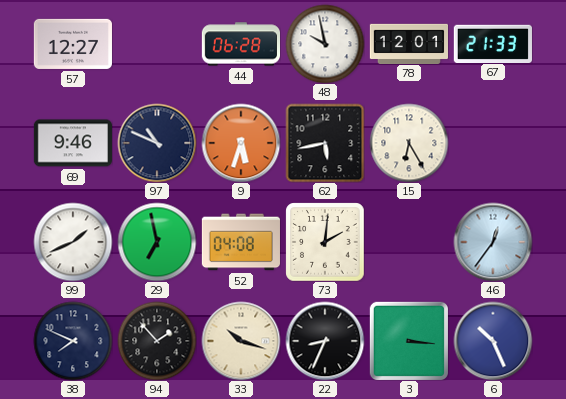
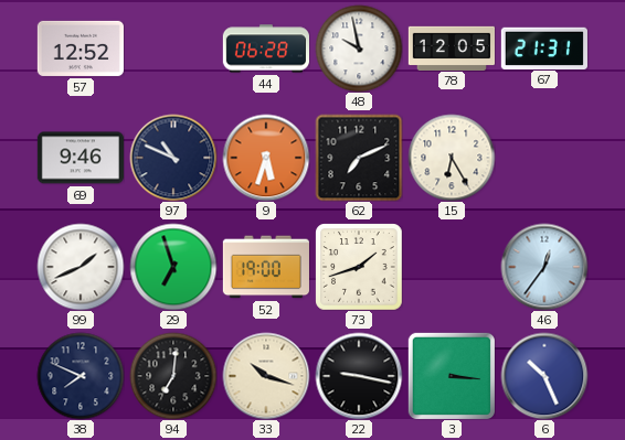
57: 12:27 -> 12:52 (81, 49)
78: 12:01 -> 12:05 (451, 47)
67: 21:33 -> 21:31 (544, 47)
62: 5:43 -> 7:11 (359, 158)
29: 6:58 -> 6:57 (173, 267)
52: 04:08 -> 19:00 (266, 267)
73: 2:01 -> 1:42 (359, 267)
94: 1:53 -> 7:01 (173, 376)
22: 8:34 -> 9:17 (359, 376)
